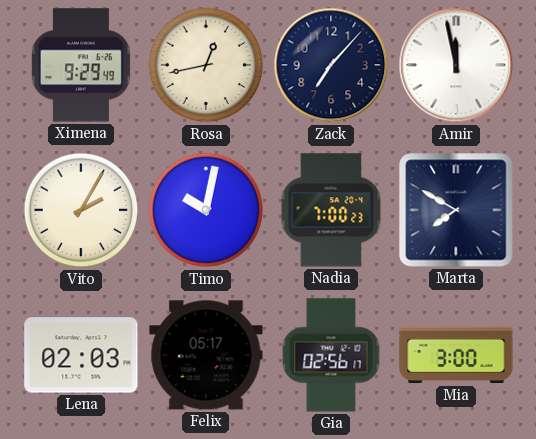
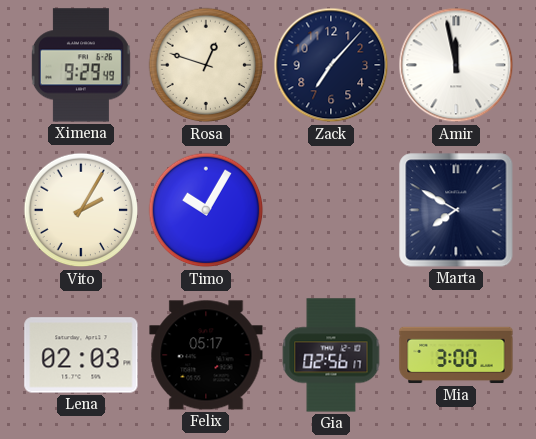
Rosa: 12:43 -> 12:48 (206, 65)
Timo: 10:02 -> 10:05 (206, 210)
Nadia: 7:00 -> none (331, 210)
